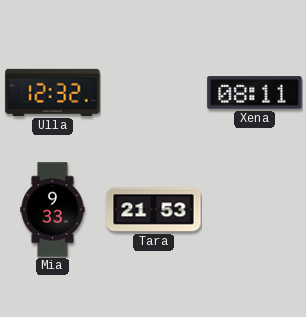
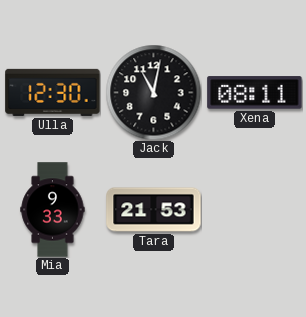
Ulla: 12:32 -> 12:30 (53, 92)
Jack: none -> 11:02 (153, 92)
